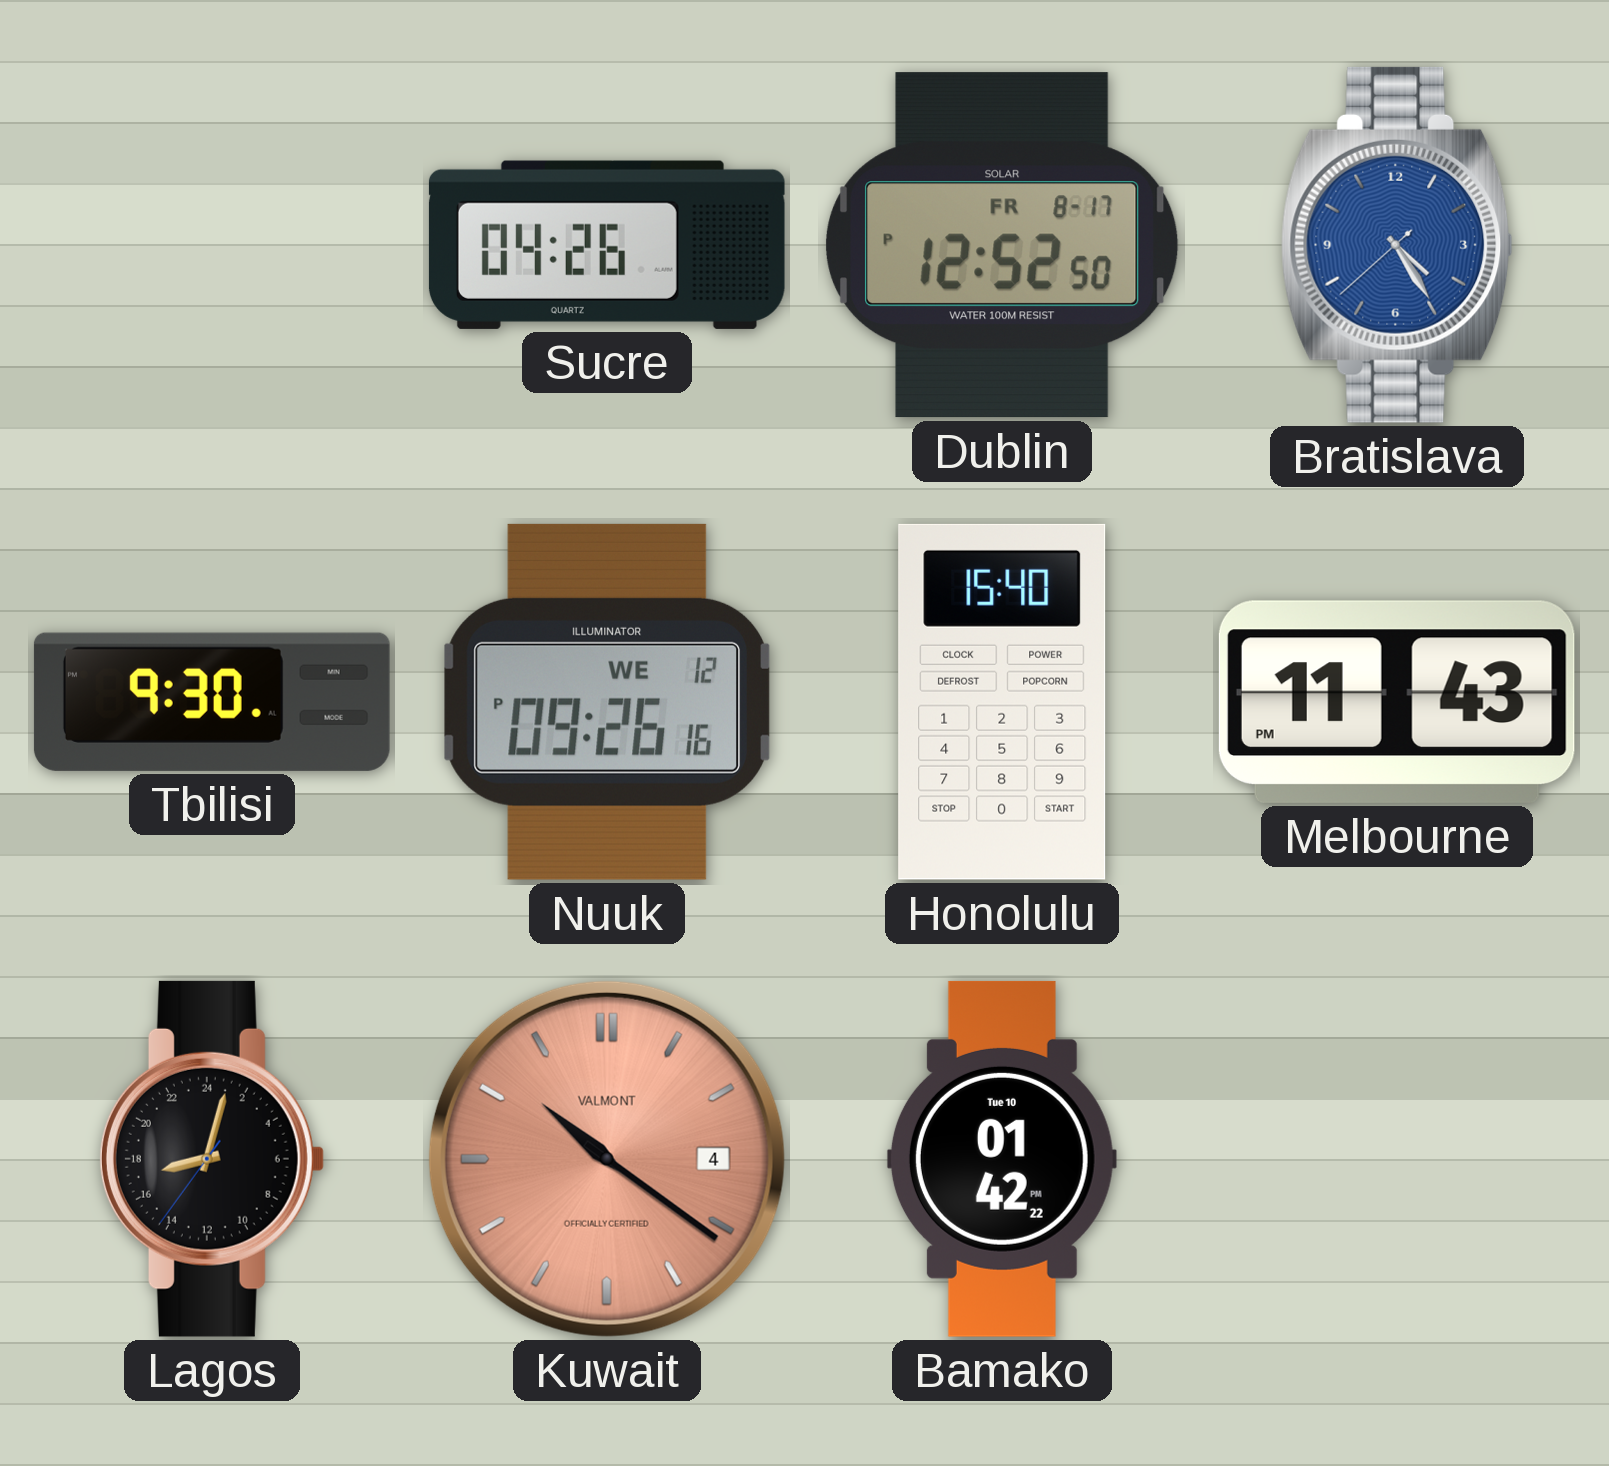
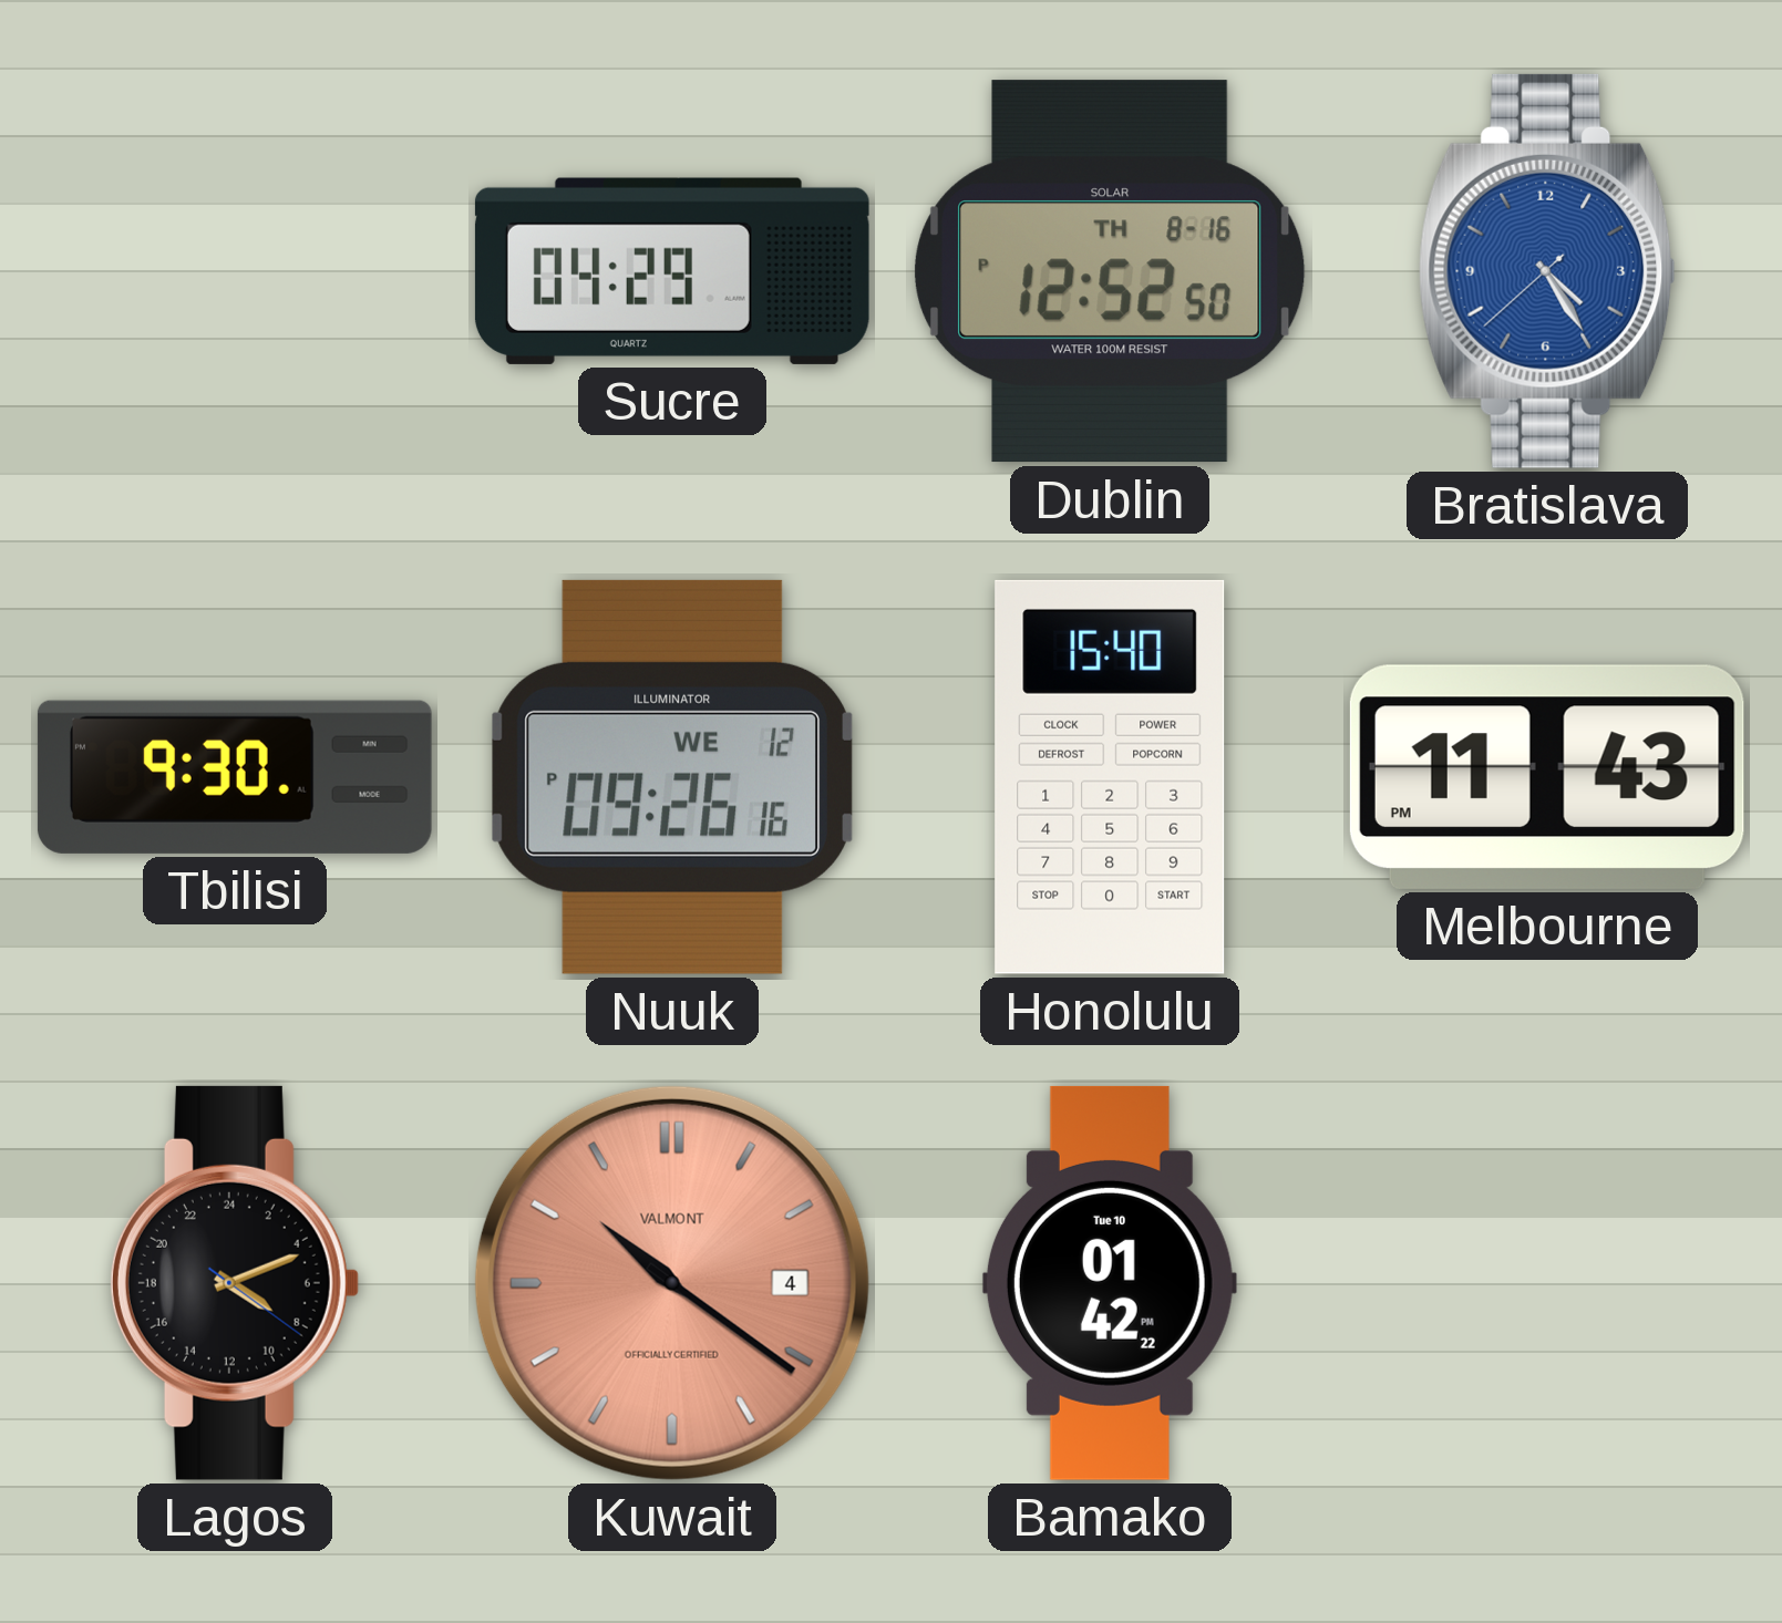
Sucre: 04:26 -> 04:29 (672, 271)
Dublin date: FR 8-17 -> TH 8-16 (1111, 271)
Lagos: 17:02 -> 8:11 (234, 1283)
